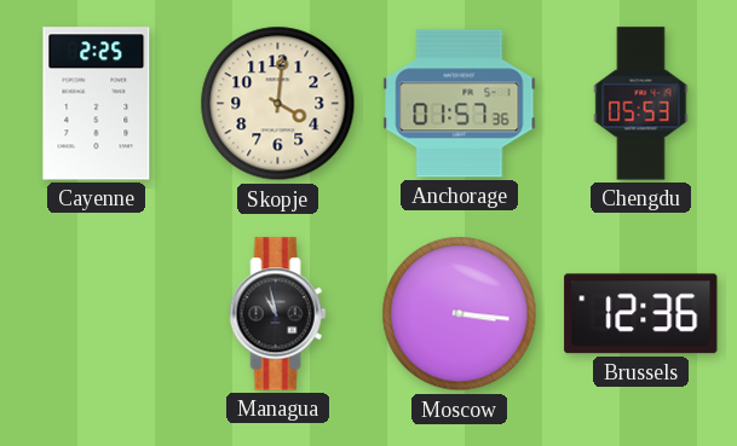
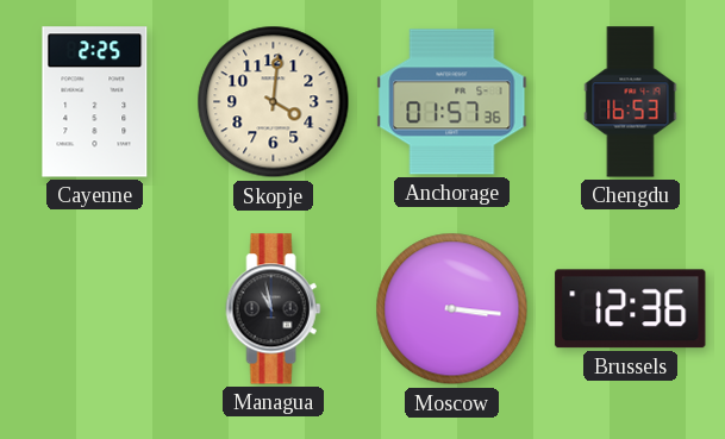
Chengdu: 05:53 -> 16:53 (631, 102)
